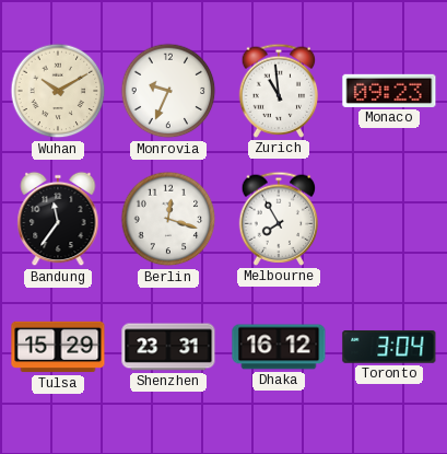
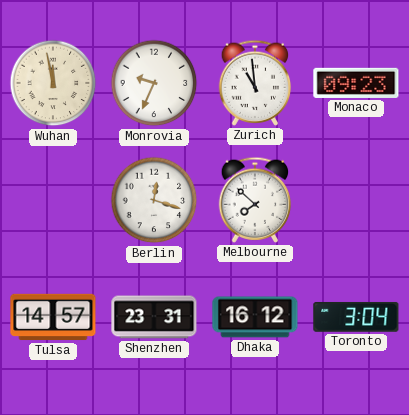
Wuhan: 10:10 -> 11:58 (53, 83)
Bandung: 11:36 -> none (58, 219)
Melbourne: 7:55 -> 7:52 (255, 200)
Tulsa: 15:29 -> 14:57 (53, 317)
